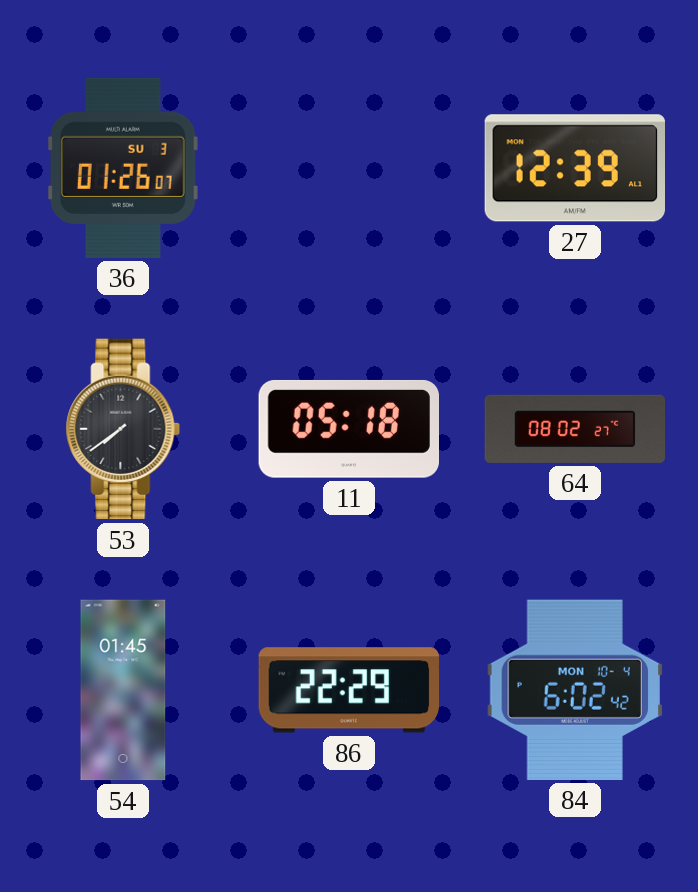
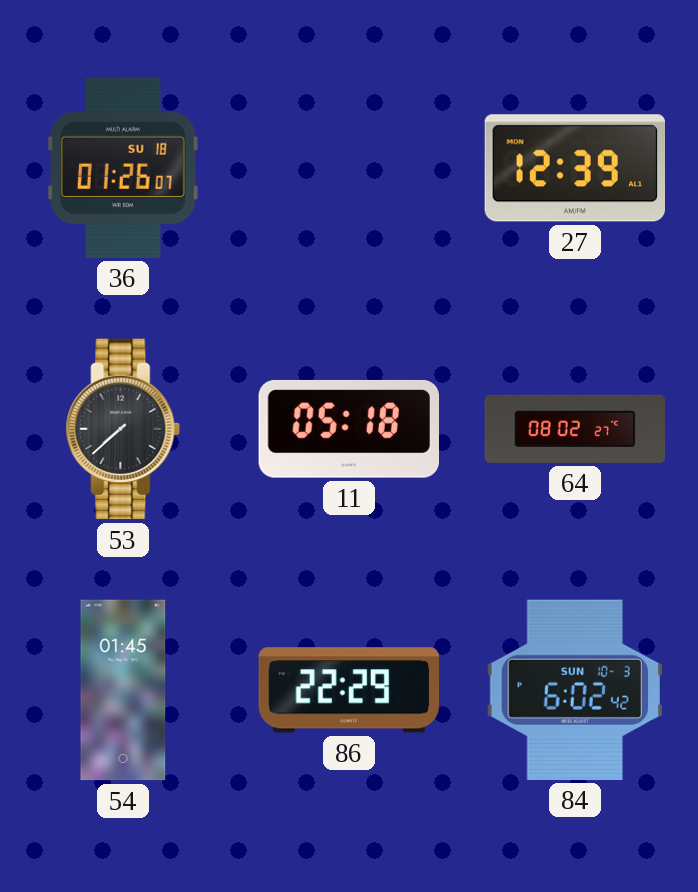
36 date: SU 3 -> SU 18 (123, 168)
53: 7:39 -> 7:38 (123, 429)
84 date: MON 10-4 -> SUN 10-3 (574, 690)
